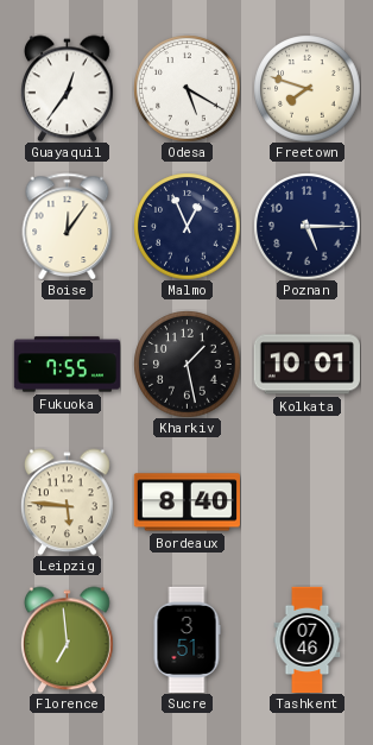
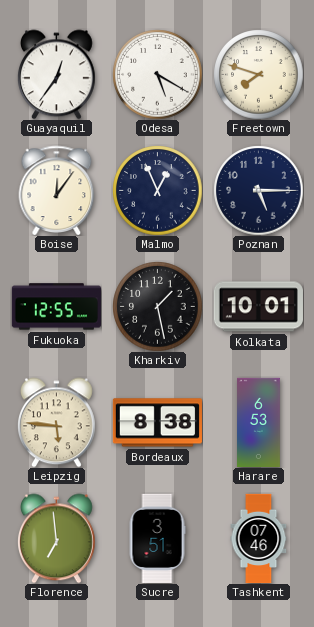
Fukuoka: 7:55 -> 12:55 (56, 307)
Bordeaux: 8:40 -> 8:38 (157, 423)
Harare: none -> 6:53 (259, 422)
